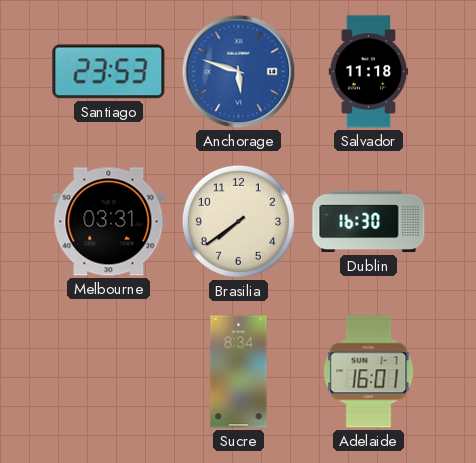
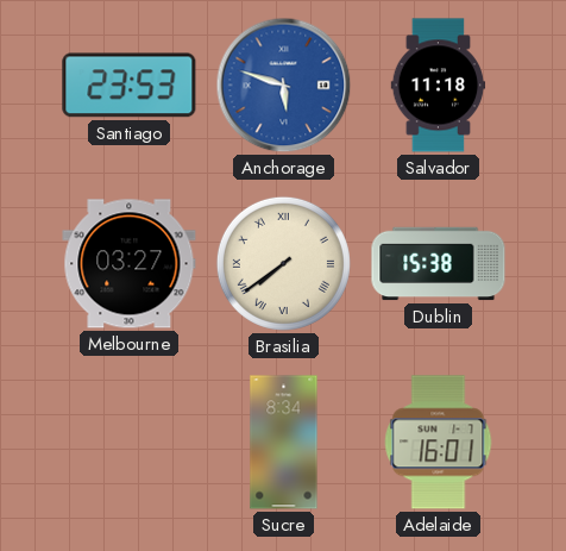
Melbourne: 03:31 -> 03:27 (130, 264)
Brasilia numerals: Arabic -> Roman (283, 263)
Dublin: 16:30 -> 15:38 (439, 264)
